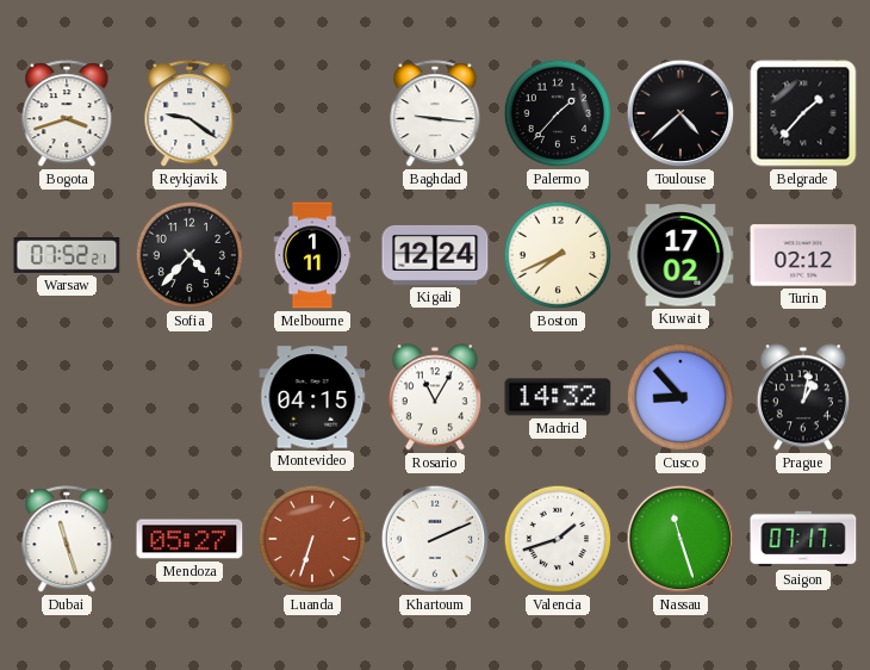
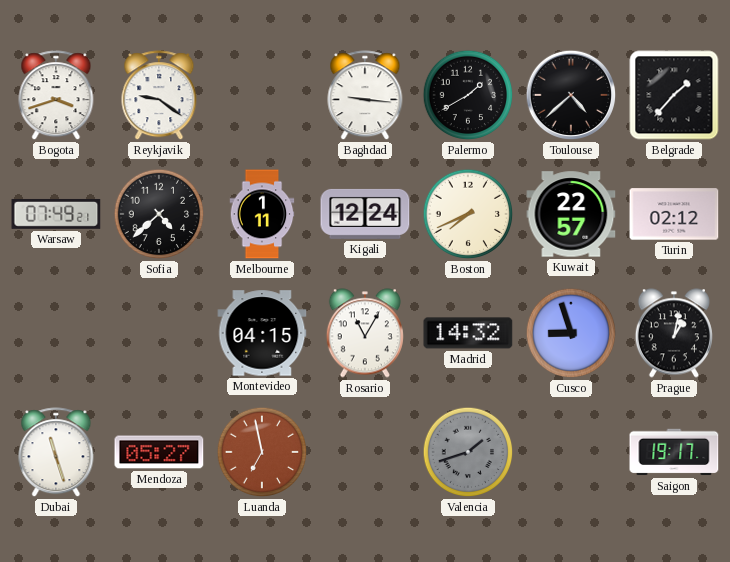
Palermo: 1:37 -> 1:40 (468, 95)
Warsaw: 07:52 -> 07:49 (56, 214)
Sofia: 4:37 -> 4:38 (159, 214)
Kuwait: 17:02 -> 22:57 (571, 214)
Cusco: 8:53 -> 8:57 (571, 333)
Luanda: 6:33 -> 6:58 (262, 452)
Khartoum: 2:11 -> none (435, 539)
Valencia dial: white -> grey (468, 452)
Nassau: 11:27 -> none (681, 539)
Saigon: 07:17 -> 19:17 (674, 452)
